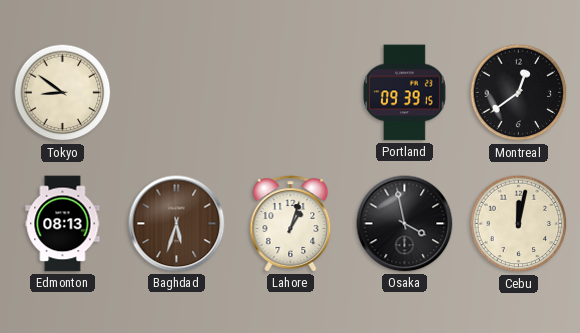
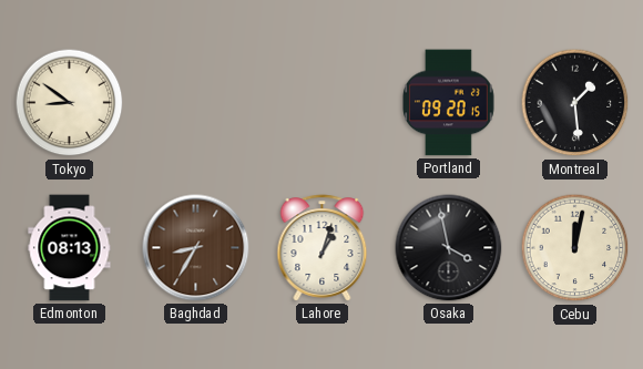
Portland: 09:39 -> 09:20 (449, 103)
Montreal: 12:39 -> 1:29 (575, 103)
Baghdad: 5:33 -> 8:35 (196, 248)
